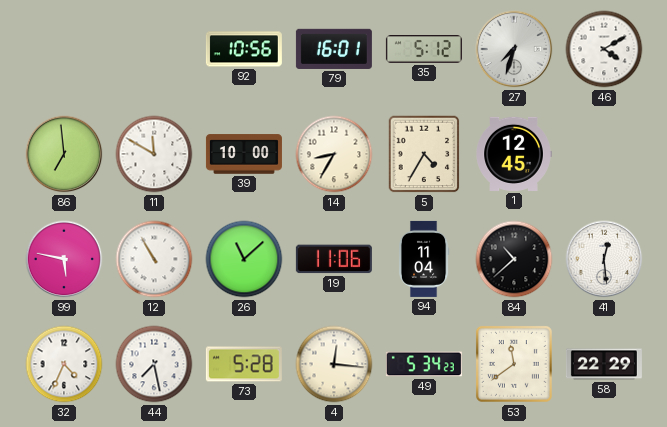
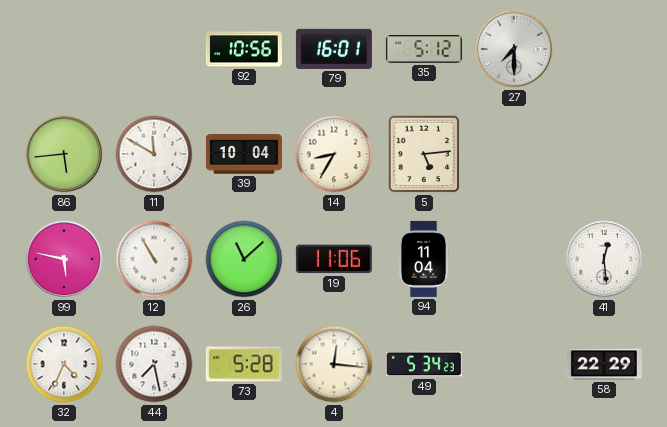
27: 7:33 -> 7:30 (514, 49)
46: 4:10 -> none (604, 49)
86: 6:59 -> 5:44 (64, 154)
39: 10:00 -> 10:04 (244, 154)
5: 4:35 -> 5:14 (424, 154)
1: 12:45 -> none (514, 154)
84: 10:38 -> none (514, 259)
53: 11:39 -> none (514, 364)
